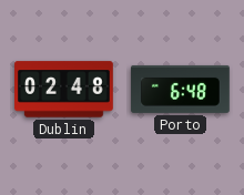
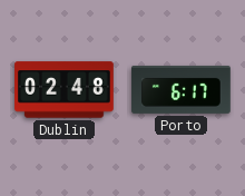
Porto: 6:48 -> 6:17 (182, 89)
